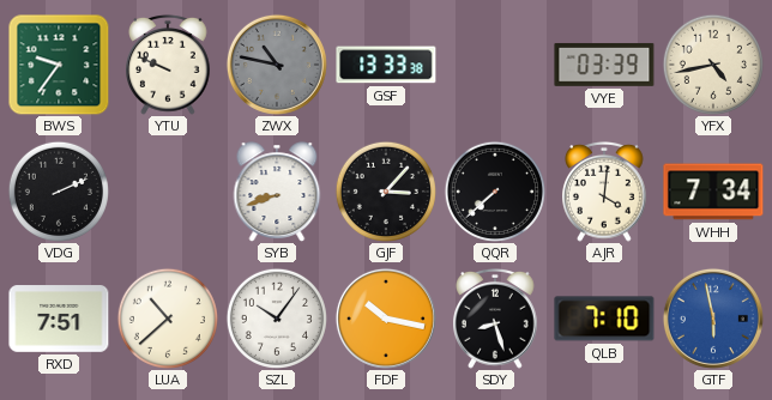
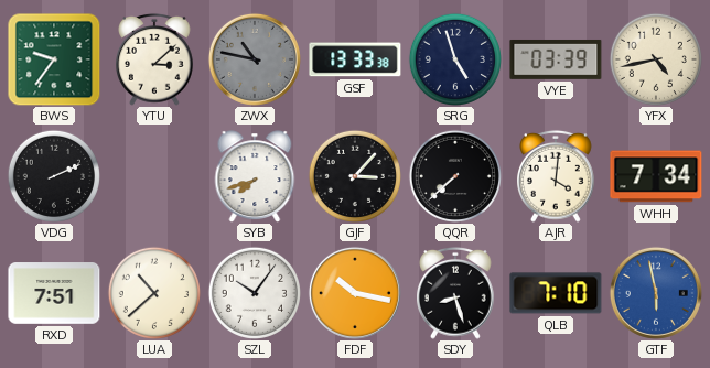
YTU: 9:49 -> 3:08 (155, 59)
SRG: none -> 4:57 (455, 59)
SYB: 8:42 -> 7:42 (255, 176)
